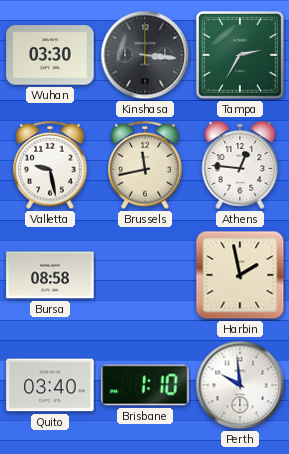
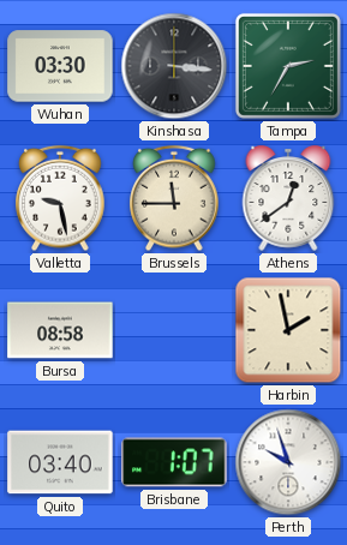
Brussels: 11:43 -> 11:45 (174, 198)
Athens: 12:46 -> 12:39 (288, 198)
Brisbane: 1:10 -> 1:07 (174, 462)
Perth: 9:59 -> 9:57 (288, 462)
